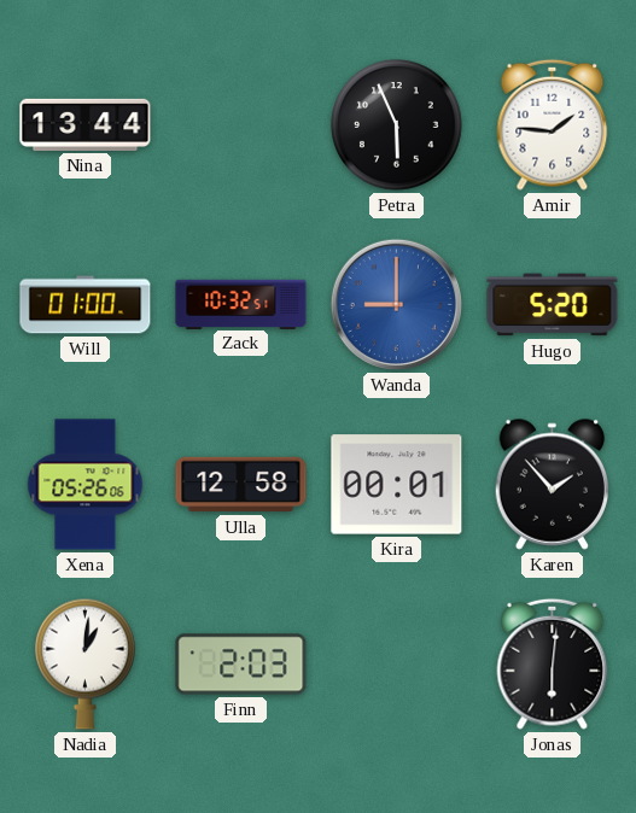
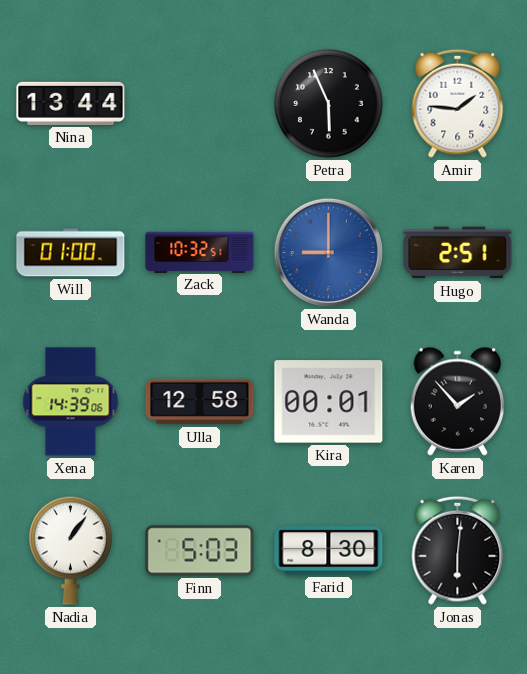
Hugo: 5:20 -> 2:51 (458, 253)
Xena: 05:26 -> 14:39 (71, 402)
Nadia: 1:01 -> 1:06 (71, 550)
Finn: 2:03 -> 5:03 (200, 551)
Farid: none -> 8:30 (329, 551)
